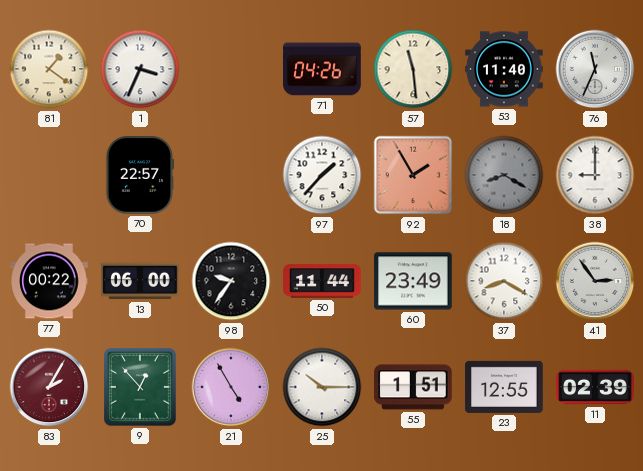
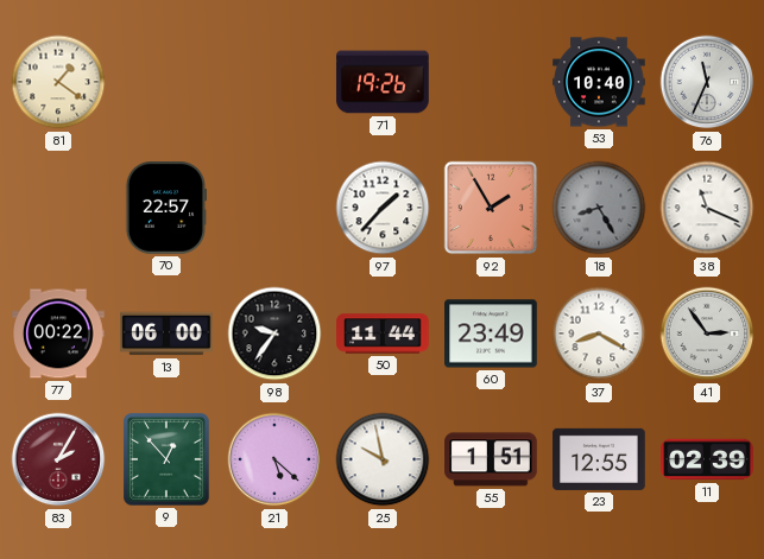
1: 3:34 -> none (140, 69)
71: 04:26 -> 19:26 (383, 82)
57: 11:29 -> none (413, 69)
53: 11:40 -> 10:40 (599, 82)
18: 8:20 -> 8:25 (599, 208)
38: 9:00 -> 11:19 (707, 208)
21: 4:55 -> 5:22 (274, 459)
25: 10:15 -> 9:58 (383, 459)
